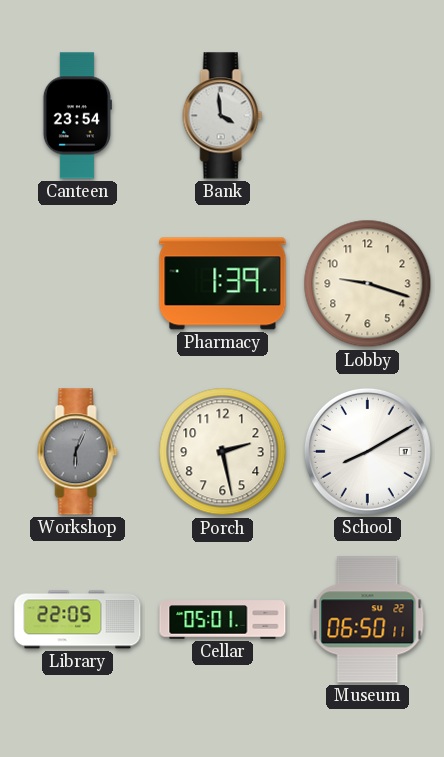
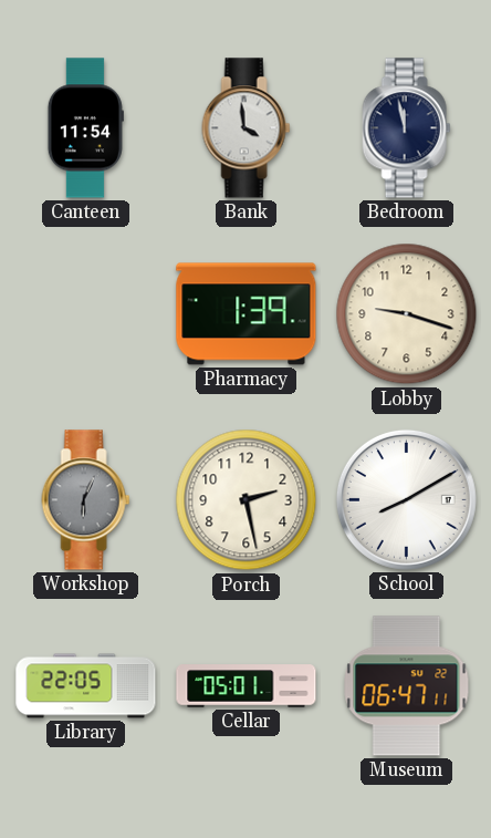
Canteen: 23:54 -> 11:54 (85, 128)
Bedroom: none -> 11:58 (407, 128)
Museum: 06:50 -> 06:47 (407, 686)
